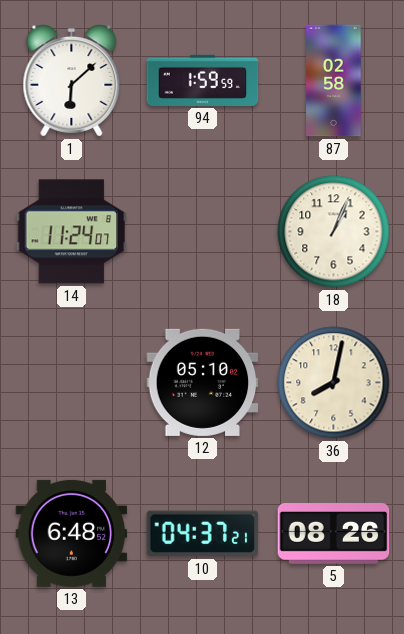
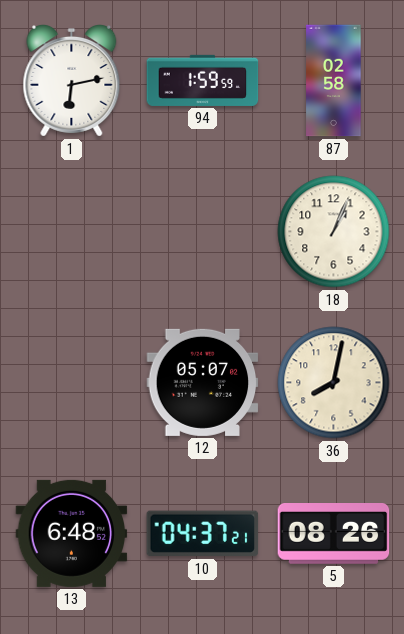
1: 6:08 -> 6:13 (72, 81)
14: 11:24 -> none (72, 232)
12: 05:10 -> 05:07 (203, 382)
